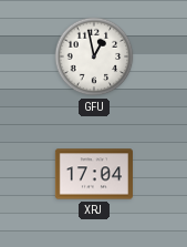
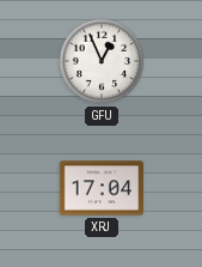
GFU: 12:58 -> 12:56 (102, 61)
